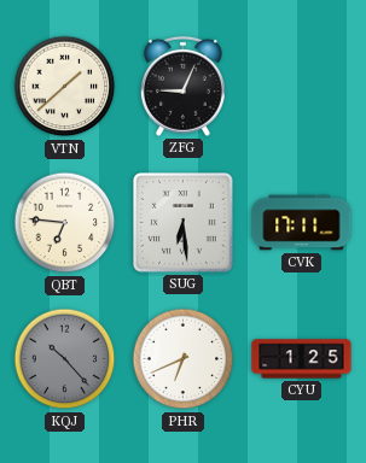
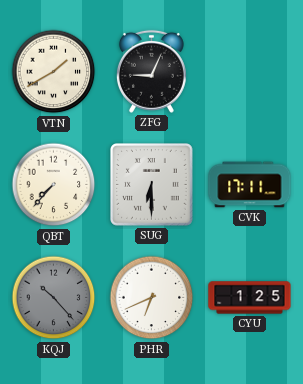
VTN: 1:38 -> 1:40 (54, 72)
QBT: 6:46 -> 7:37 (54, 185)
SUG: 6:29 -> 6:30 (152, 185)
